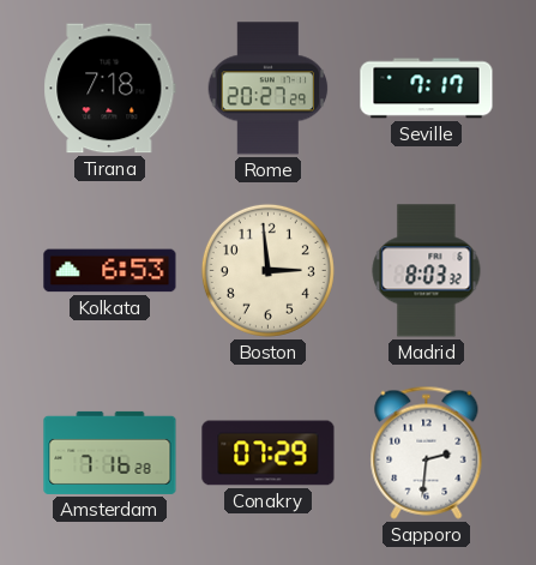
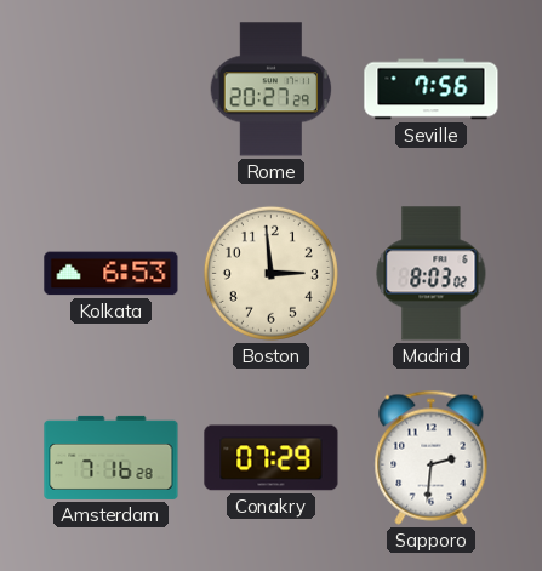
Tirana: 7:18 -> none (110, 89)
Seville: 7:17 -> 7:56 (432, 90)
Madrid: 8:03:32 -> 8:03:02 (432, 274)
